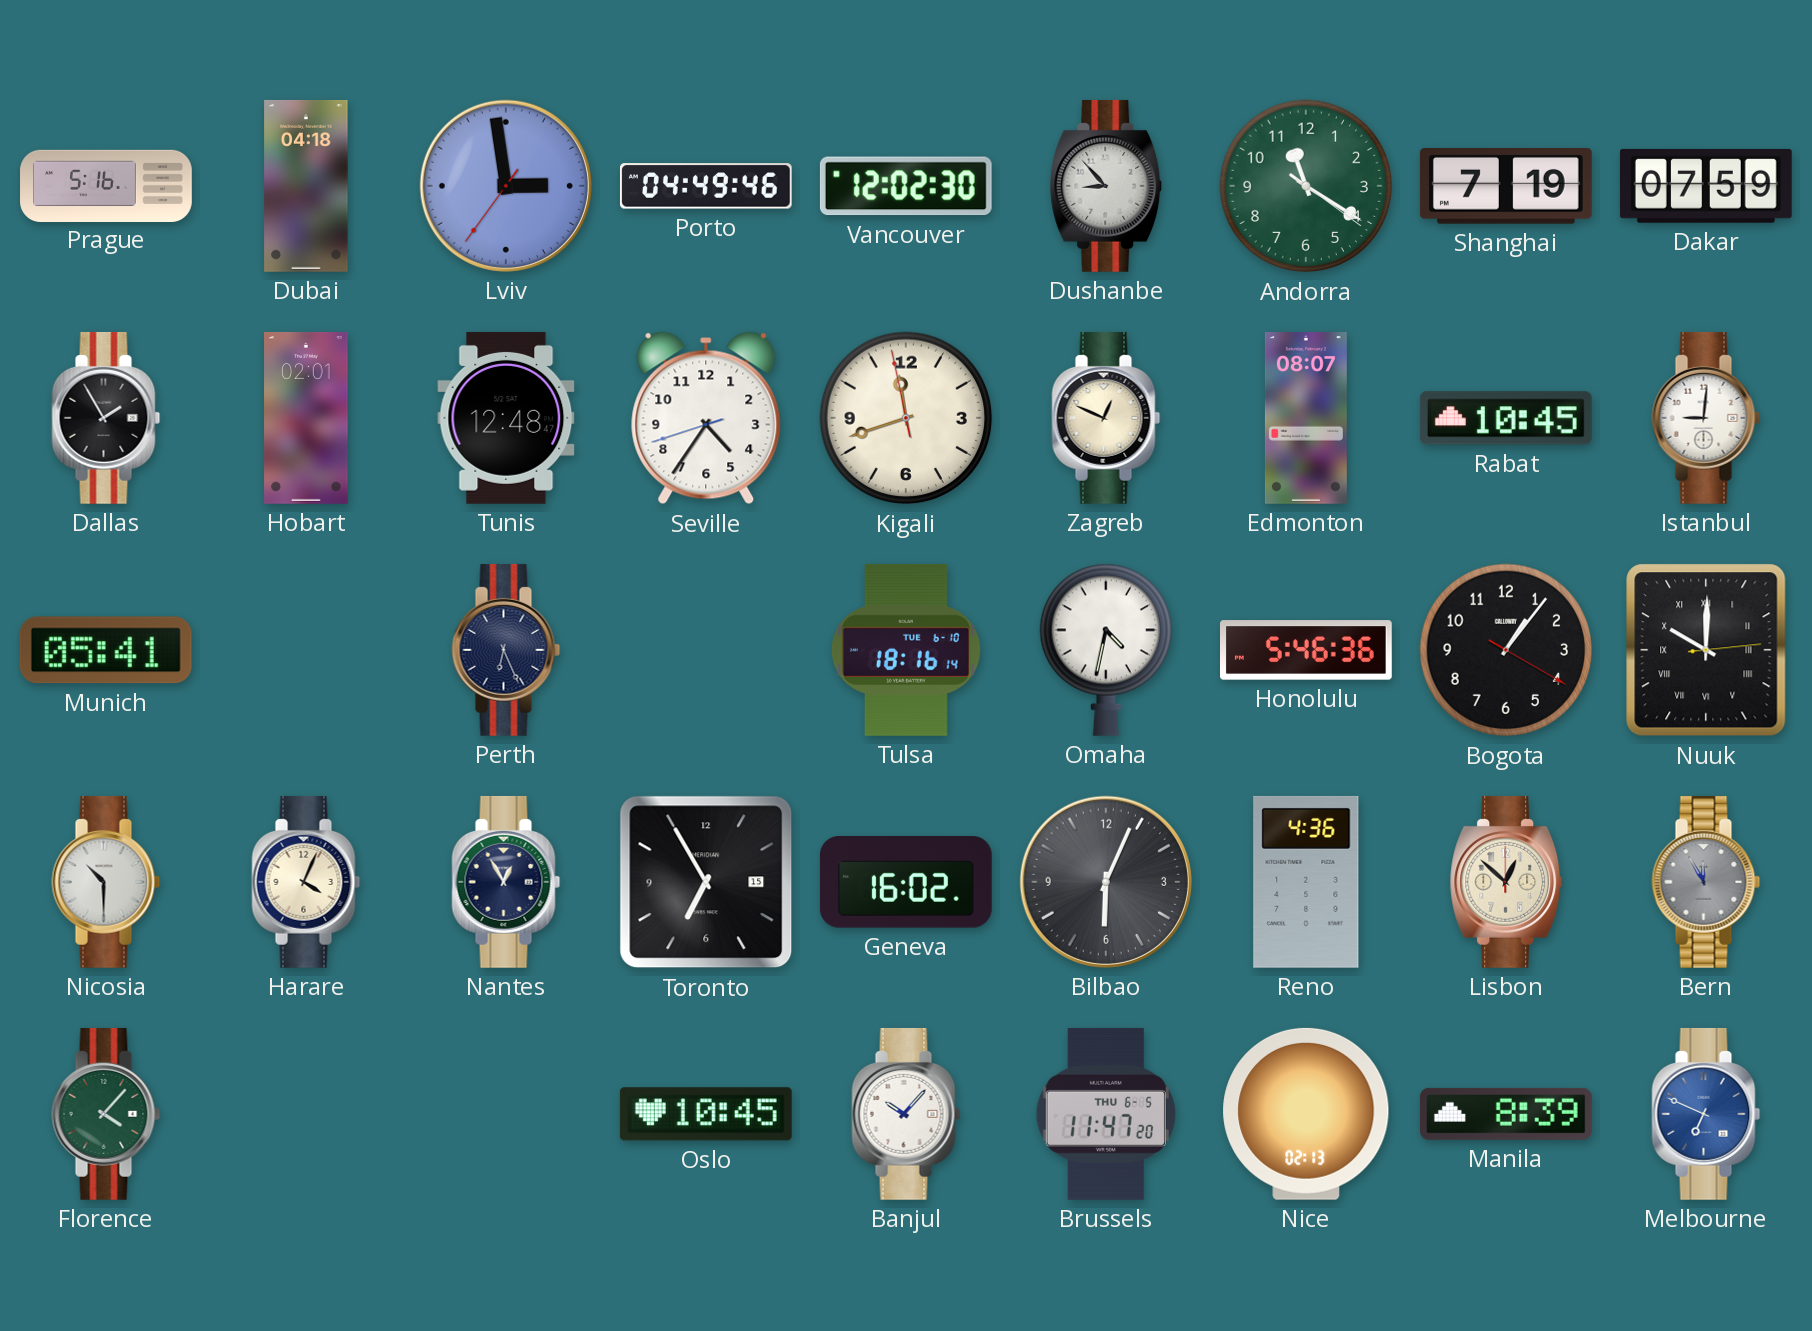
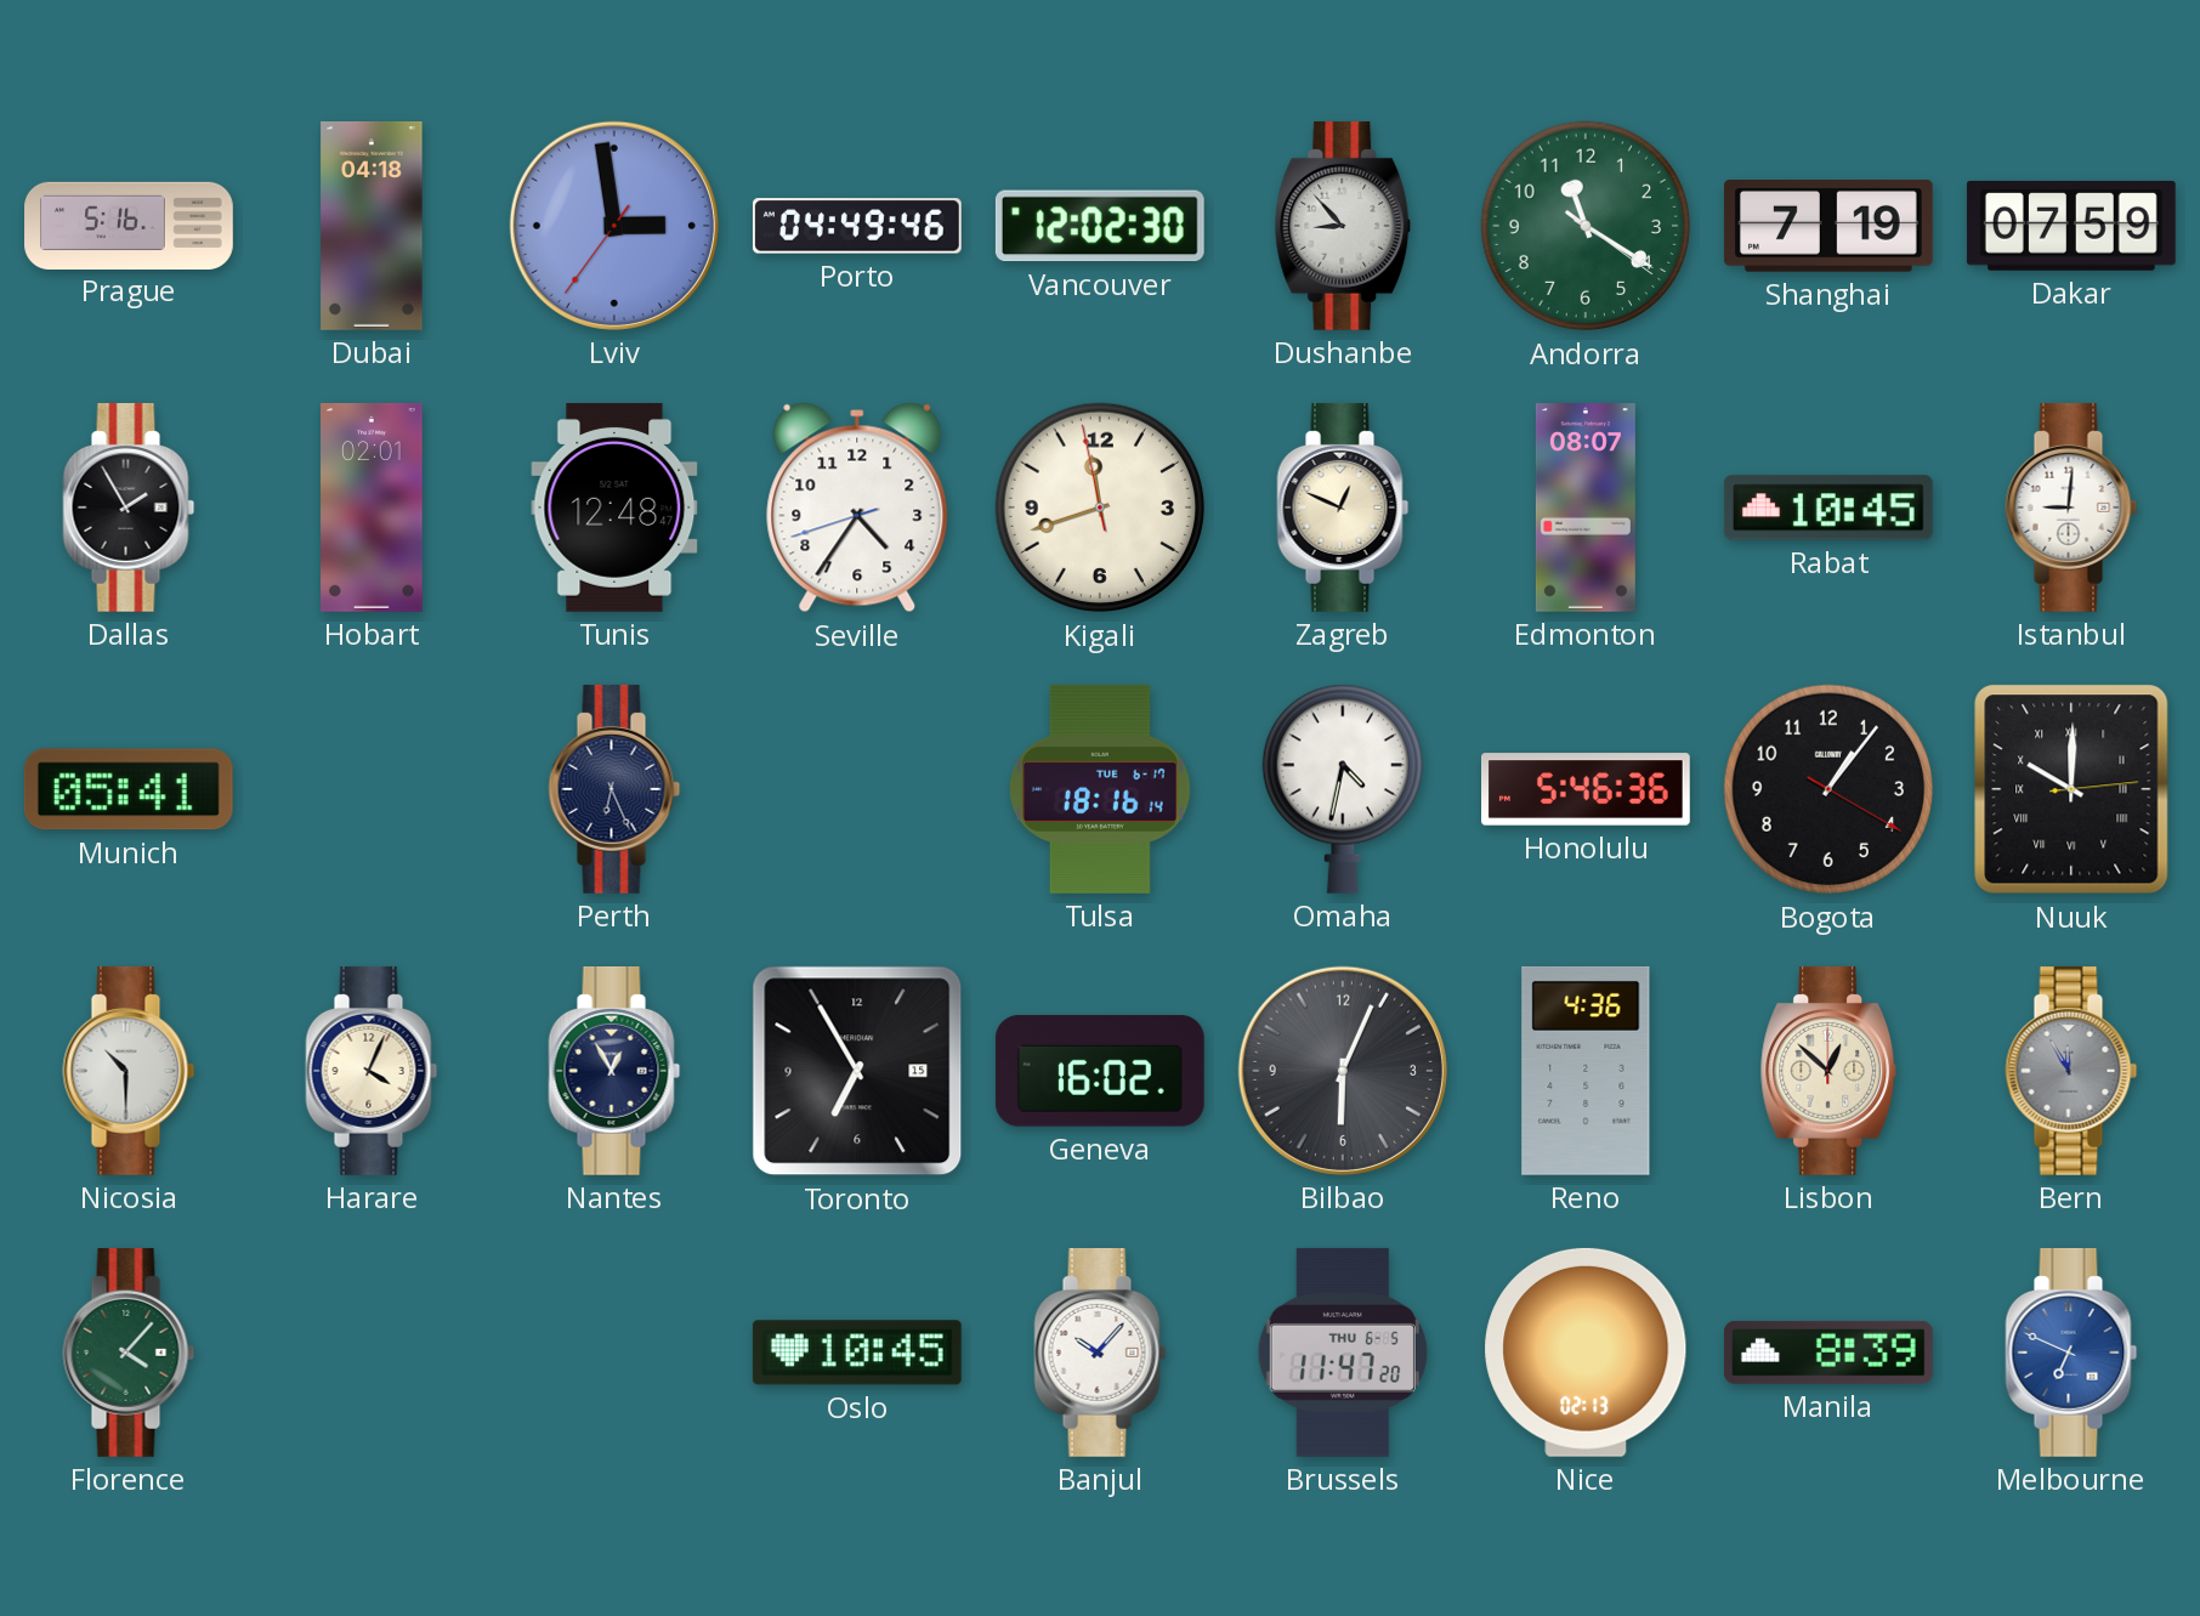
Tulsa date: TUE 6-10 -> TUE 6-17 (1100, 789)
